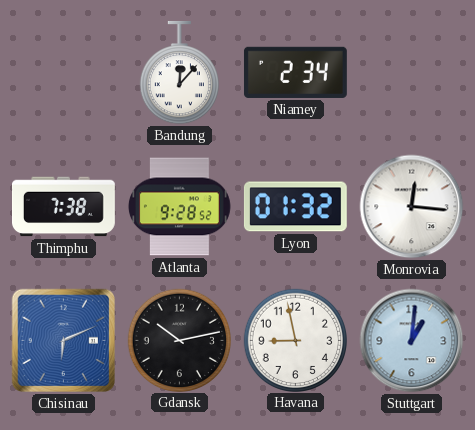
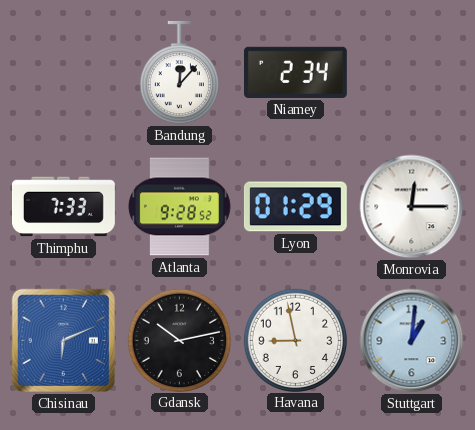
Thimphu: 7:38 -> 7:33 (64, 207)
Lyon: 01:32 -> 01:29 (295, 207)
Monrovia: 12:16 -> 12:15 (412, 207)
